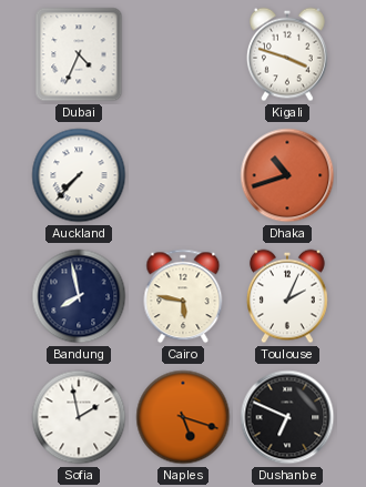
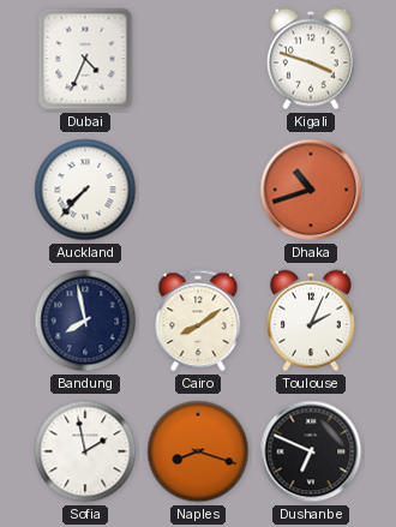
Cairo: 5:47 -> 8:09 (198, 321)
Naples: 5:18 -> 8:18 (198, 451)
